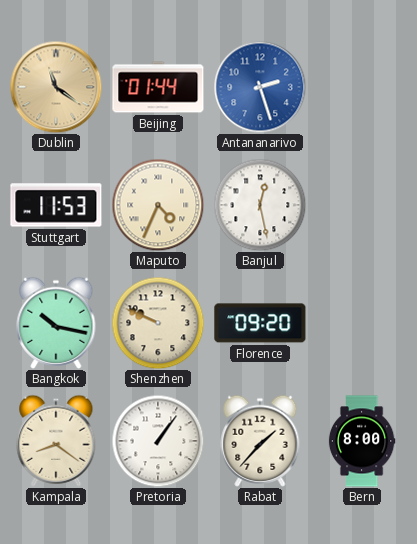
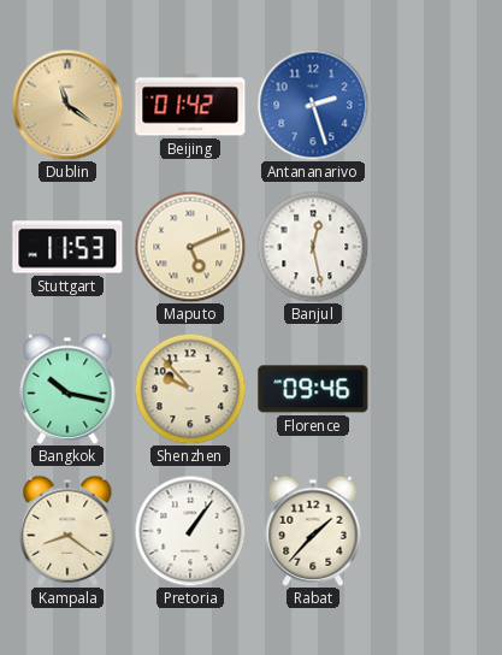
Beijing: 01:44 -> 01:42 (190, 105)
Maputo: 4:34 -> 5:11 (190, 247)
Shenzhen: 9:49 -> 9:53 (190, 389)
Florence: 09:20 -> 09:46 (313, 389)
Bern: 8:00 -> none (362, 441)
